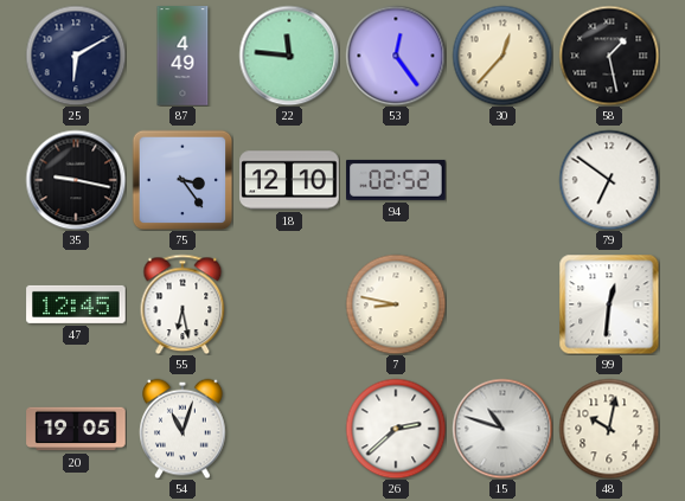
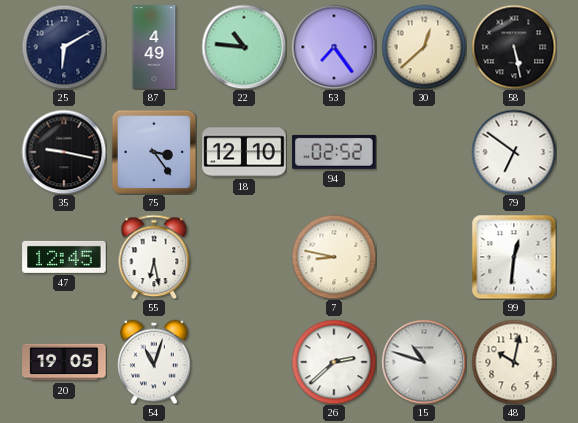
22: 11:46 -> 10:46 (244, 47)
53: 12:24 -> 7:24 (334, 47)
30: 12:37 -> 12:38 (424, 47)
58: 1:28 -> 5:28 (514, 47)
